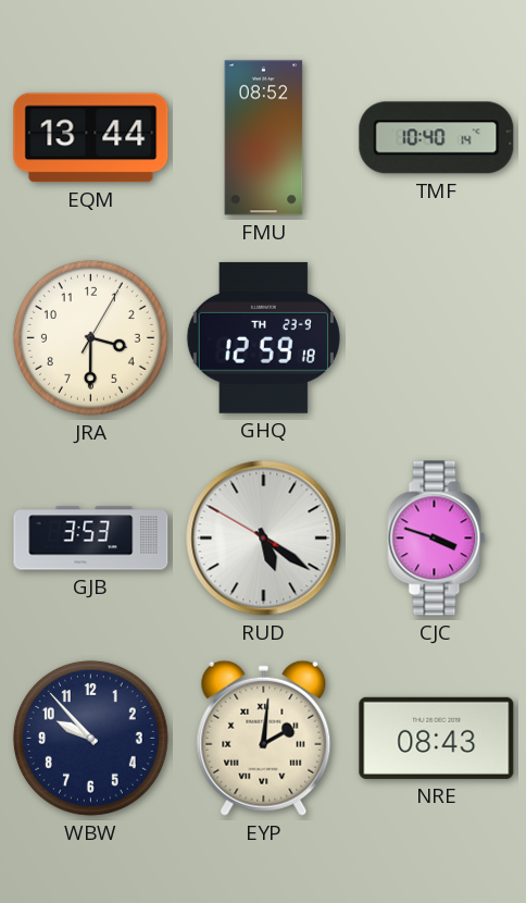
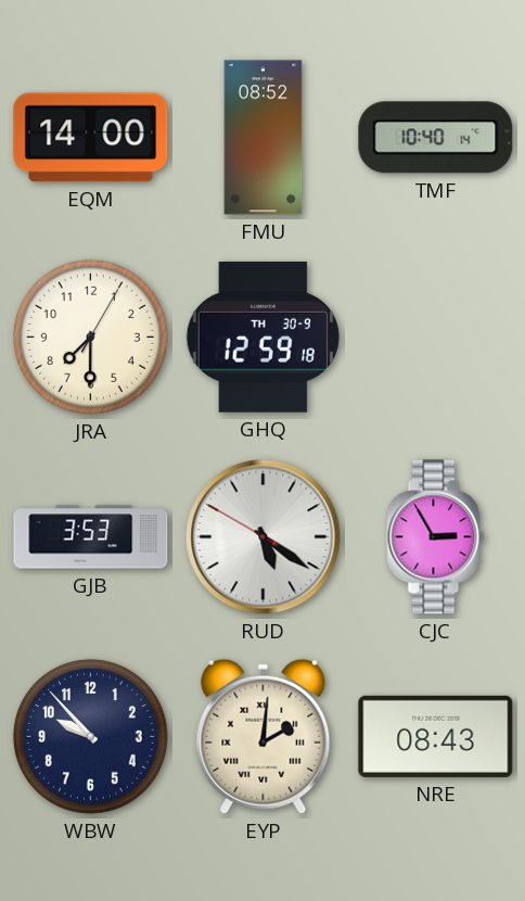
EQM: 13:44 -> 14:00 (91, 138)
JRA: 3:30 -> 7:30 (90, 337)
GHQ date: TH 23-9 -> TH 30-9 (262, 337)
CJC: 3:48 -> 2:55 (436, 537)
